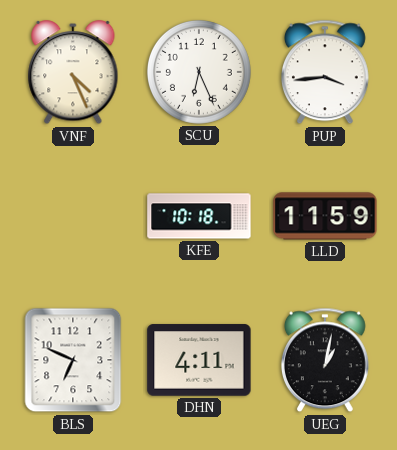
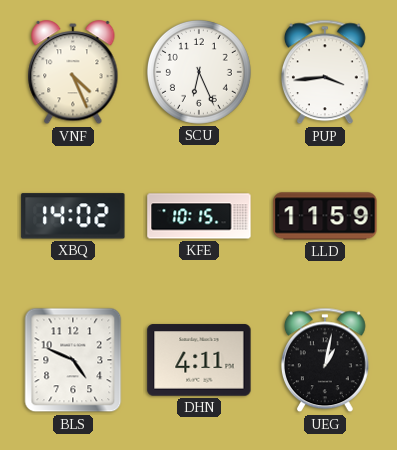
XBQ: none -> 14:02 (73, 216)
KFE: 10:18 -> 10:15 (199, 216)
BLS: 6:49 -> 4:49 (73, 360)
